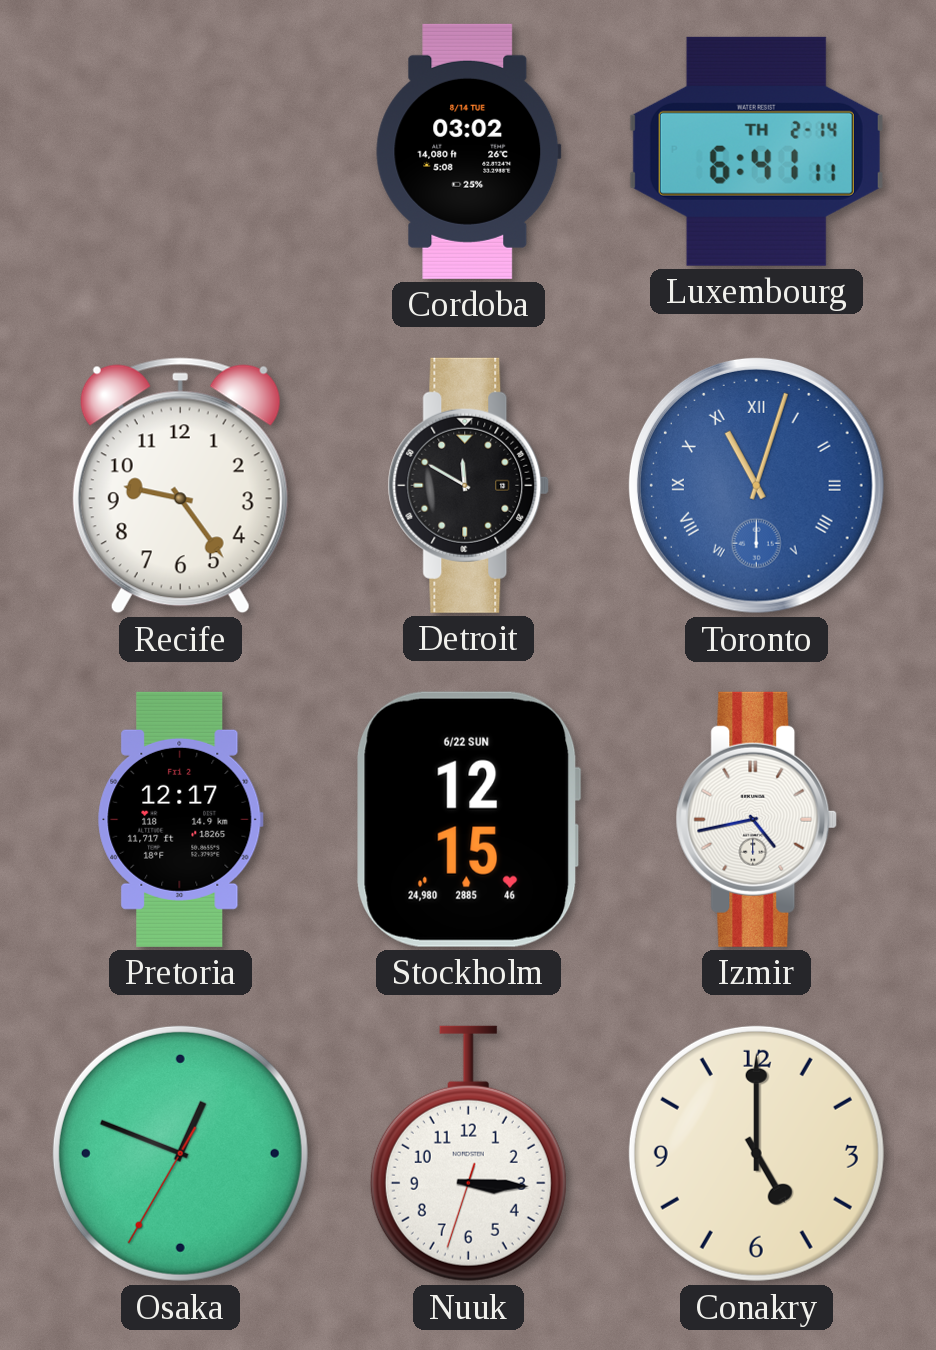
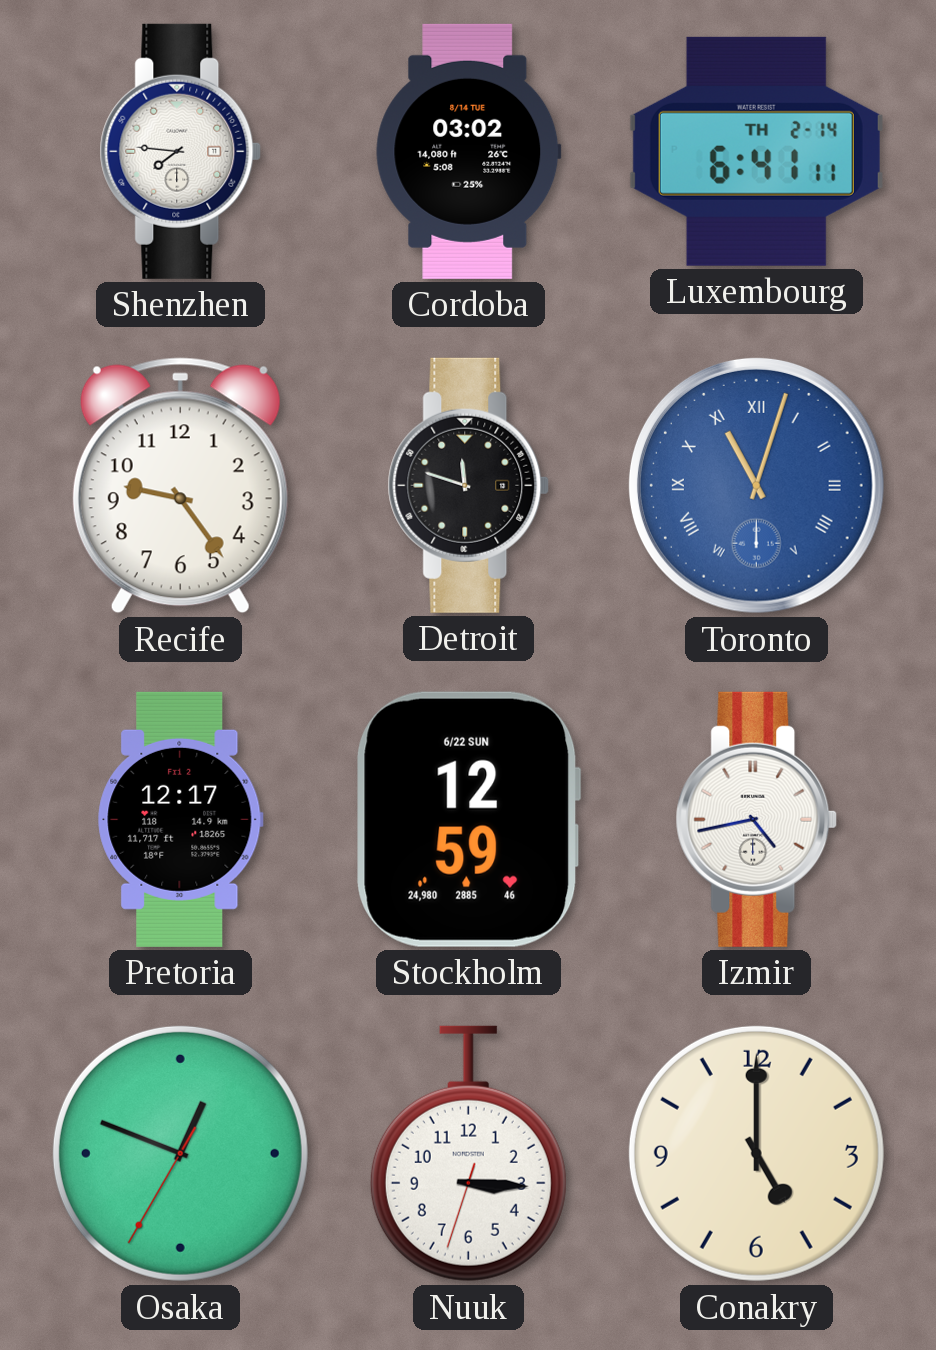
Shenzhen: none -> 7:46 (181, 151)
Detroit: 11:50 -> 11:48 (469, 485)
Stockholm: 12:15 -> 12:59 (468, 819)
